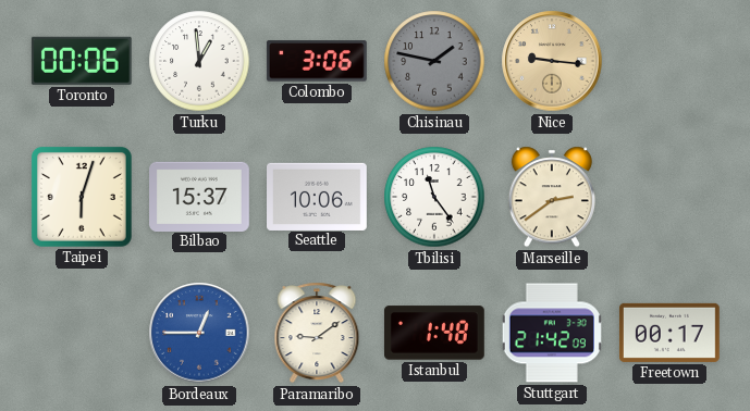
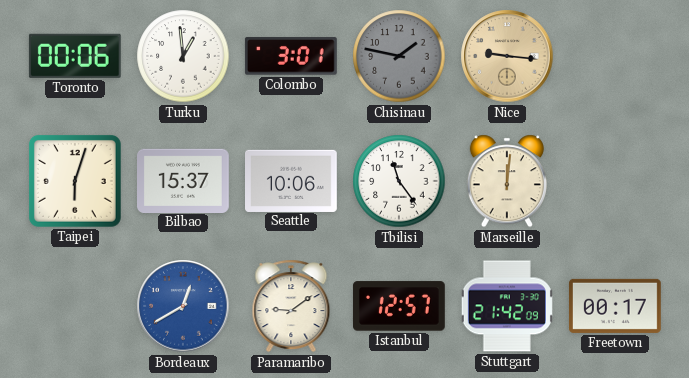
Colombo: 3:06 -> 3:01 (291, 56)
Marseille: 2:39 -> 12:01 (507, 181)
Bordeaux: 12:45 -> 12:40 (183, 306)
Istanbul: 1:48 -> 12:57 (399, 306)
